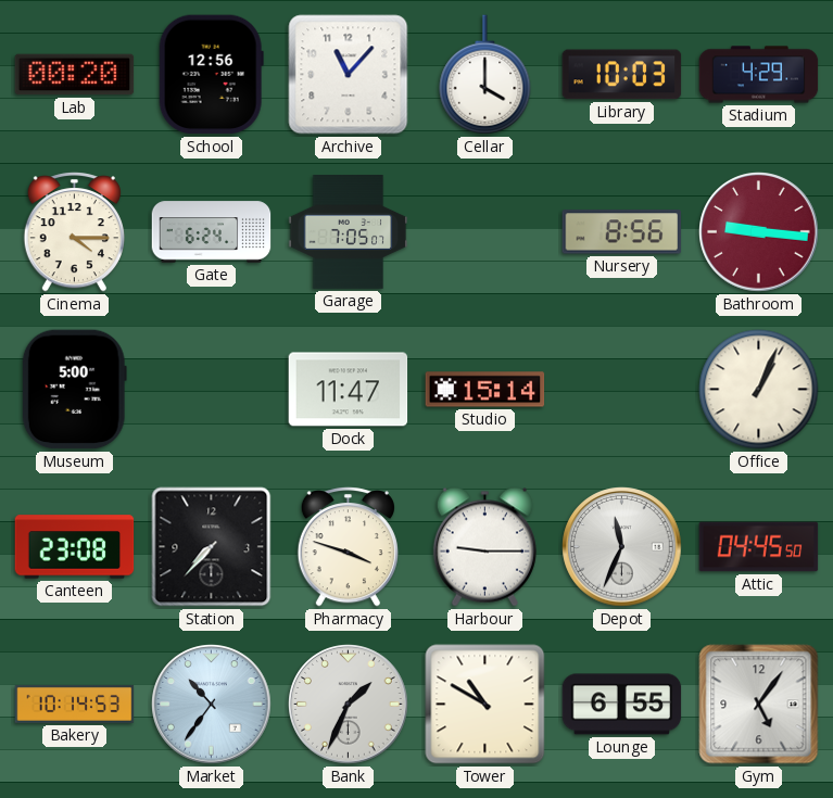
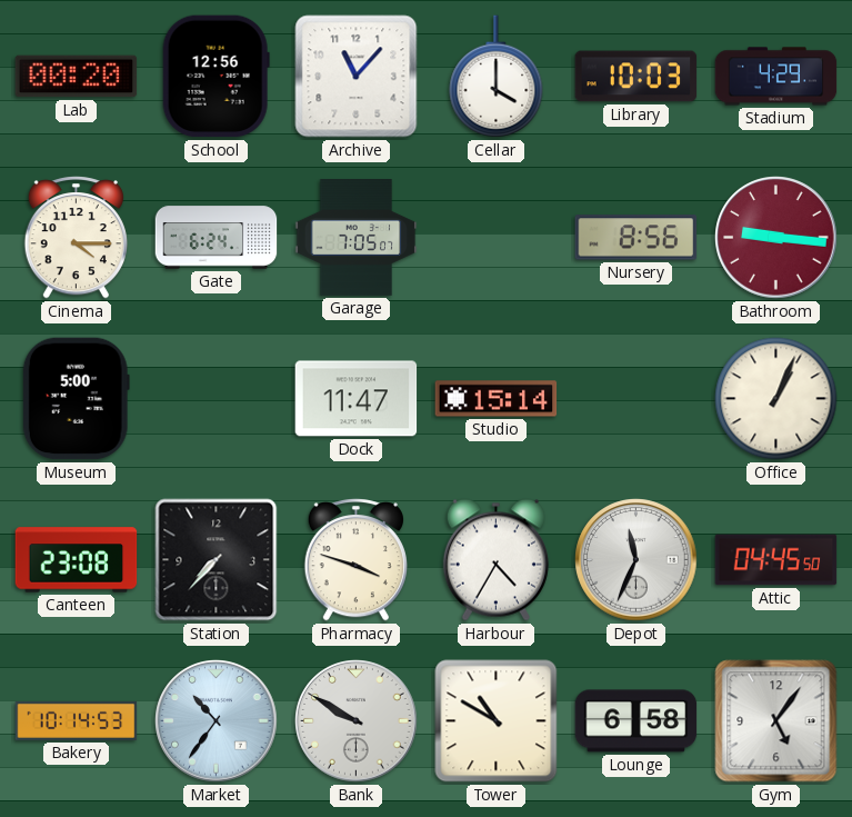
Harbour: 9:15 -> 4:35 (495, 560)
Bank: 1:34 -> 9:50 (357, 721)
Lounge: 6:55 -> 6:58 (637, 721)
